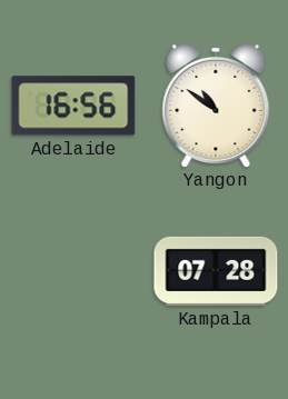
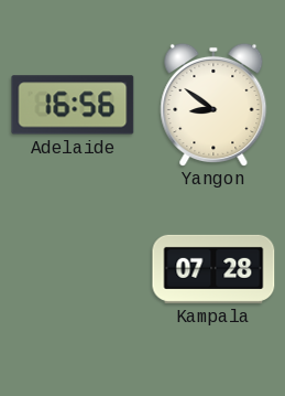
Yangon: 10:51 -> 8:51 (213, 104)
